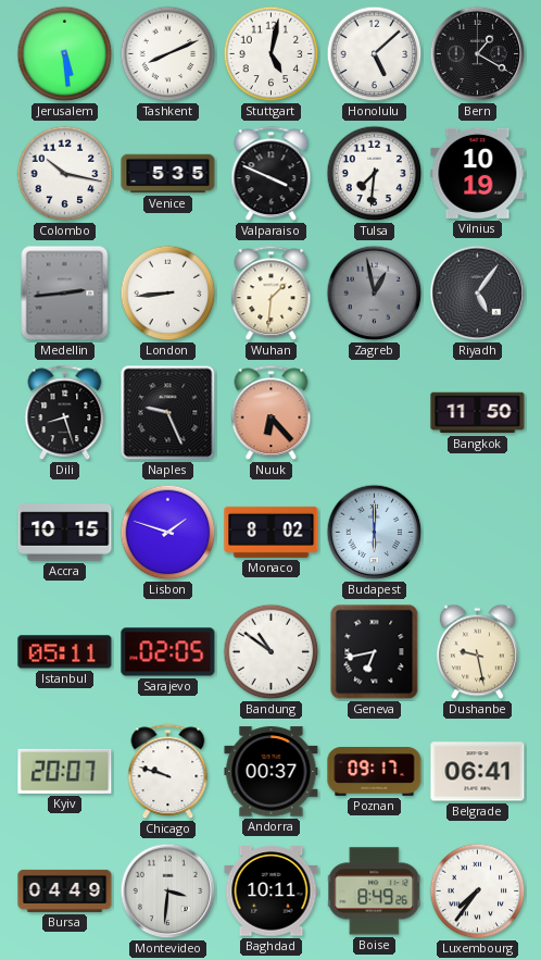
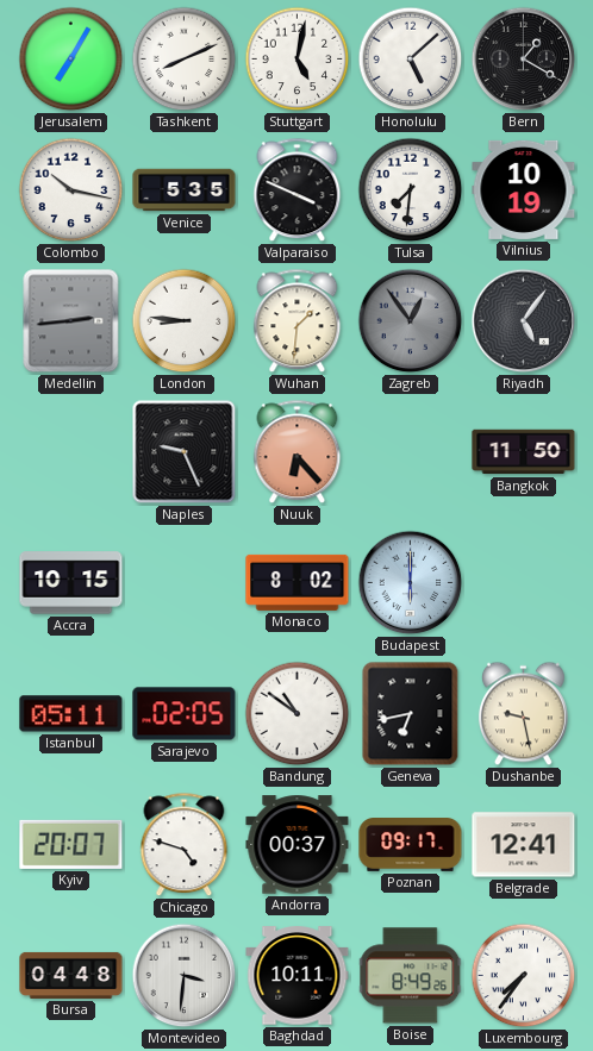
Jerusalem: 5:29 -> 7:05 (71, 60)
London: 8:44 -> 8:46 (185, 321)
Zagreb: 12:58 -> 12:54 (411, 321)
Dili: 8:27 -> none (65, 413)
Lisbon: 1:48 -> none (168, 533)
Chicago: 9:48 -> 4:48 (185, 845)
Belgrade: 06:41 -> 12:41 (524, 845)
Bursa: 04:49 -> 04:48 (71, 975)
